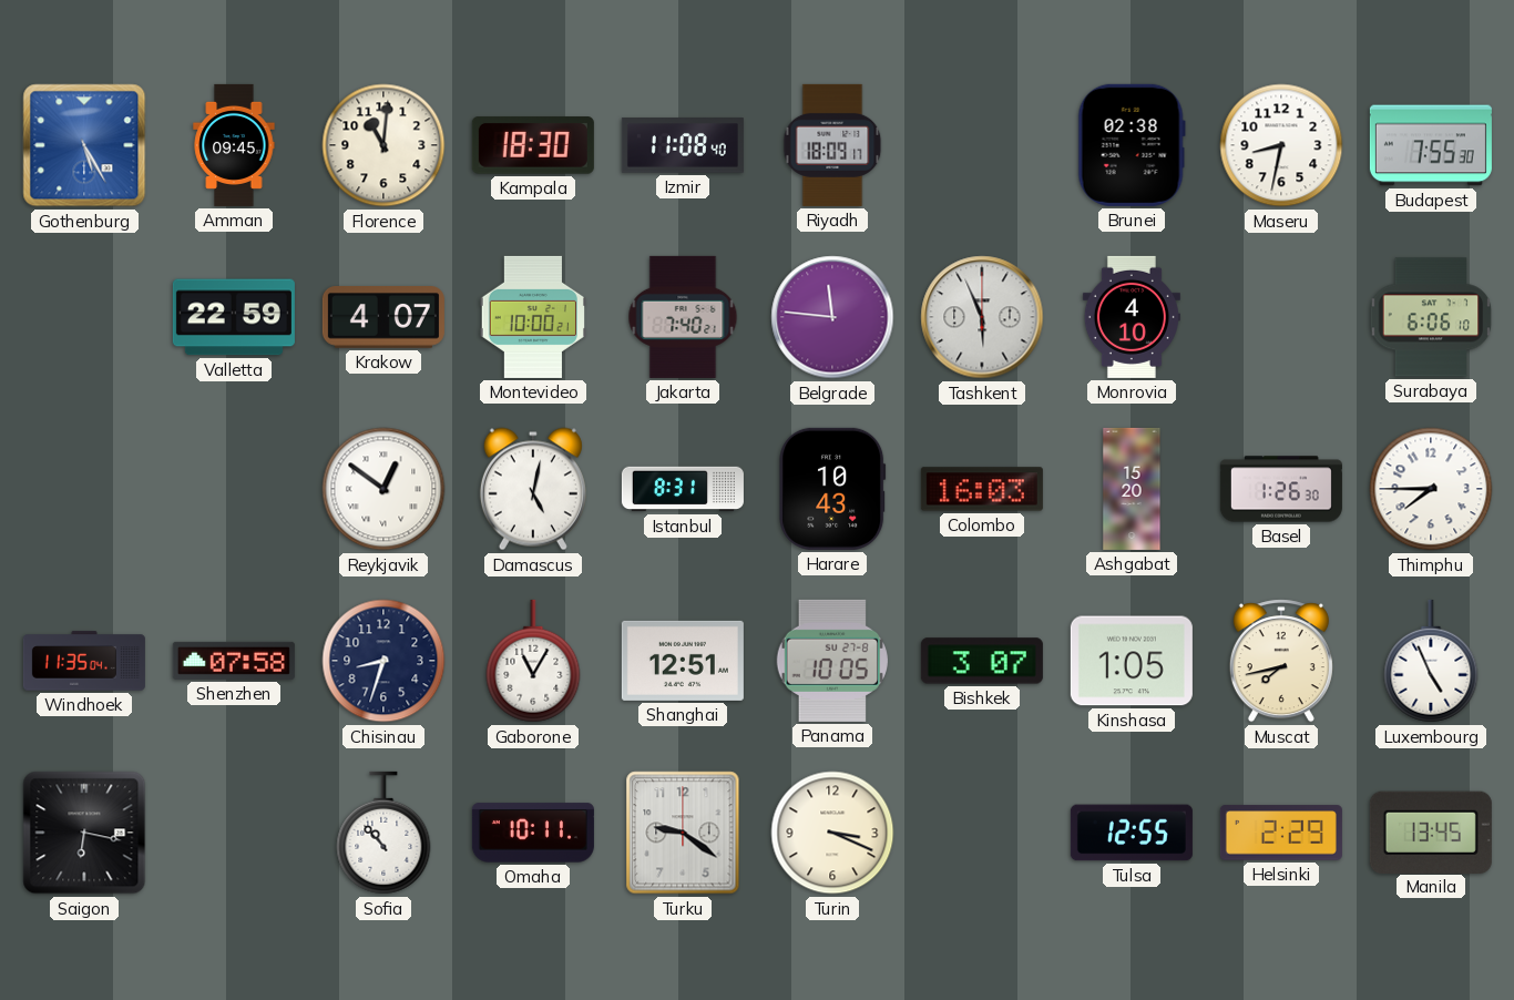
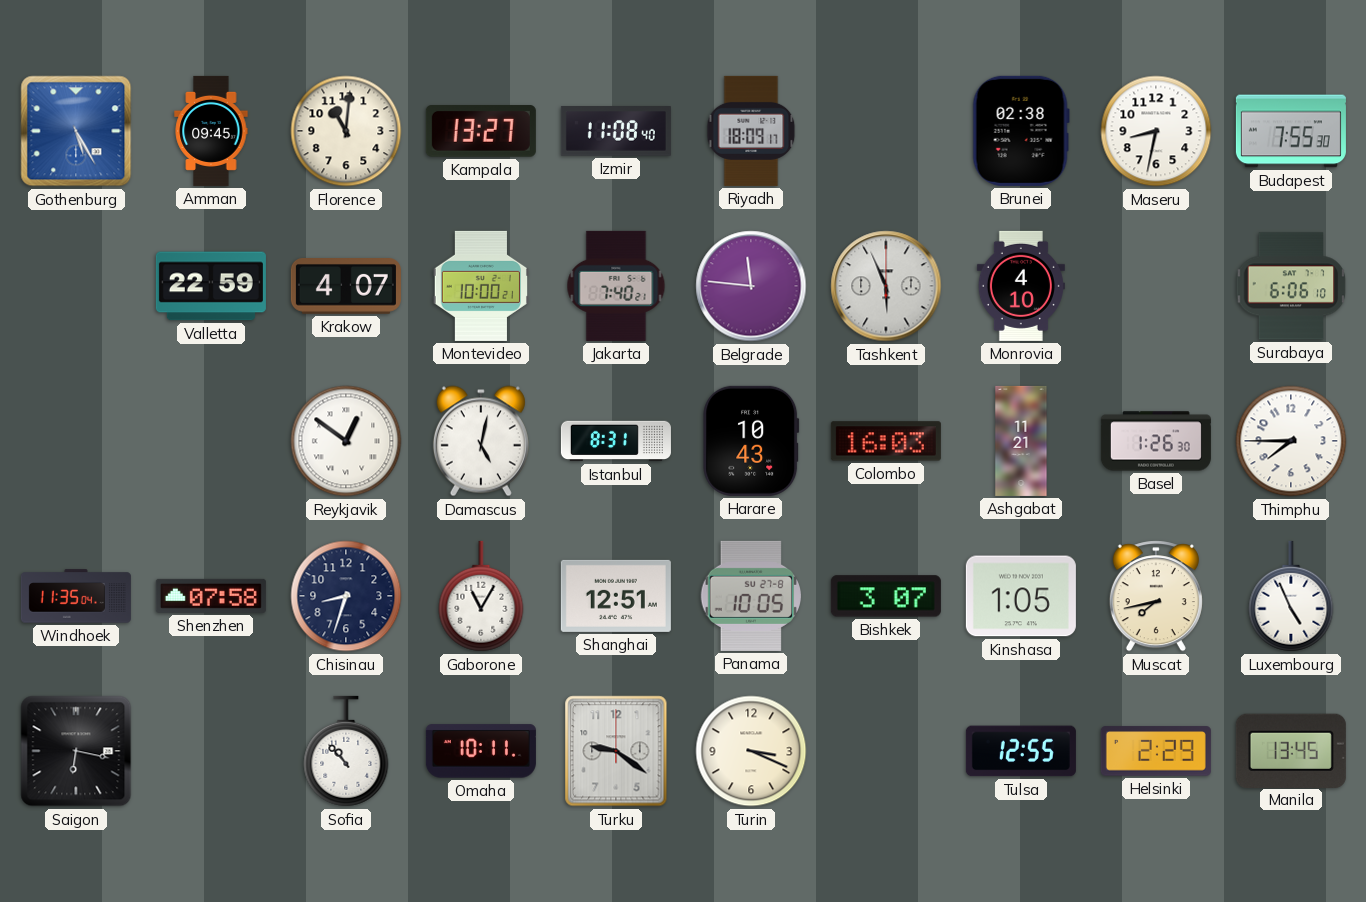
Kampala: 18:30 -> 13:27 (481, 132)
Ashgabat: 15:20 -> 11:21 (1021, 441)
